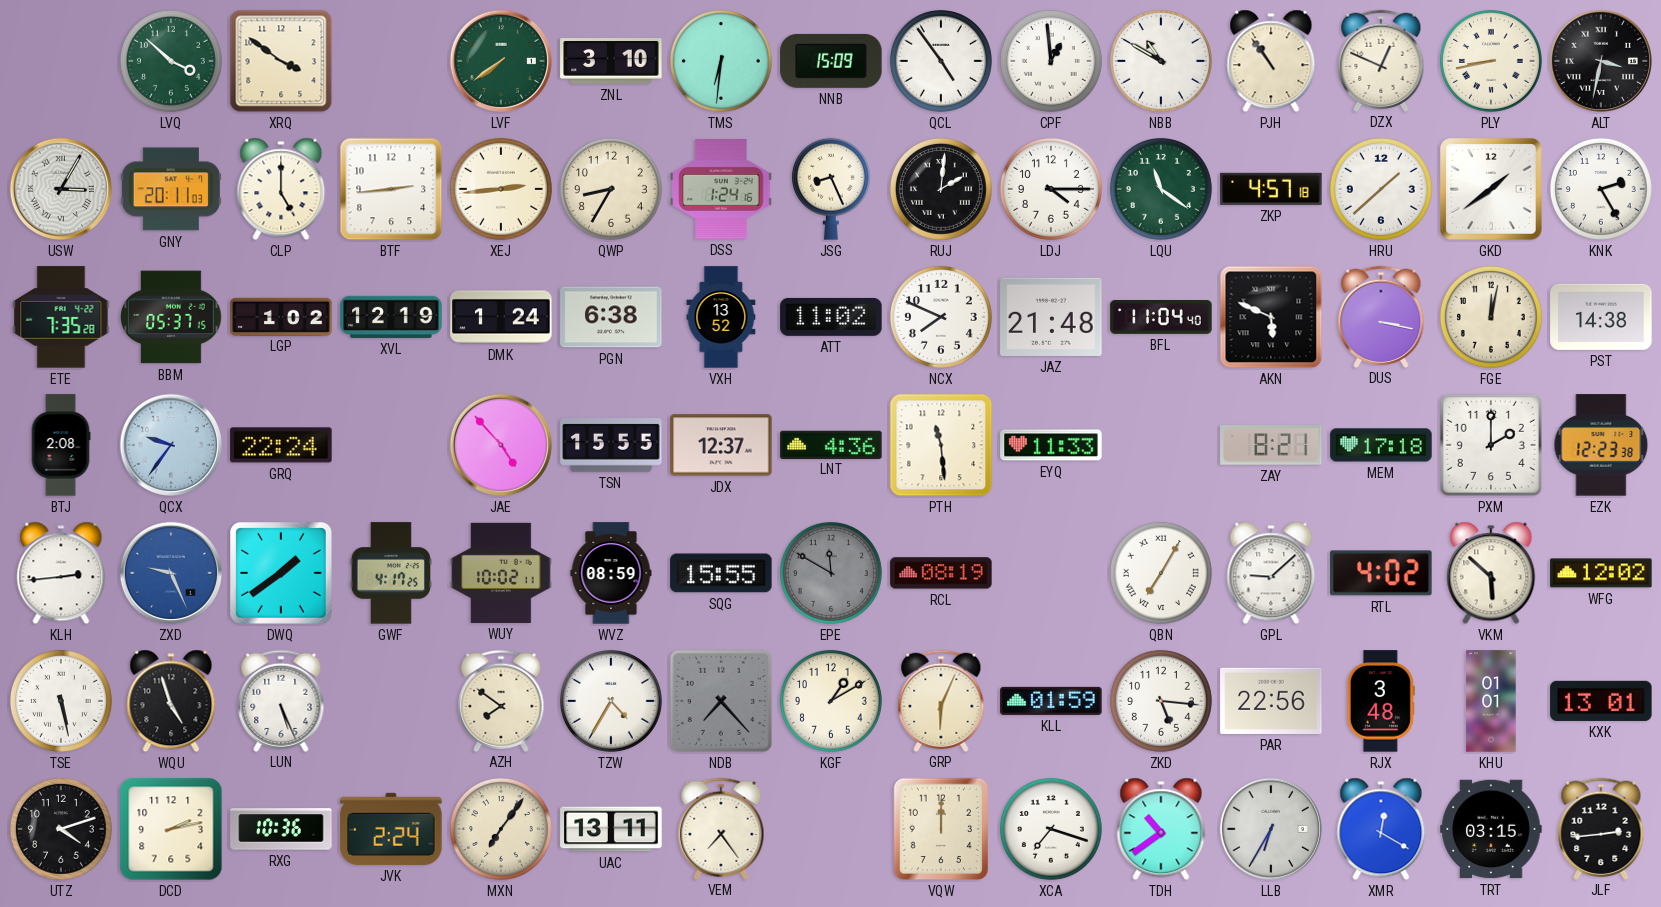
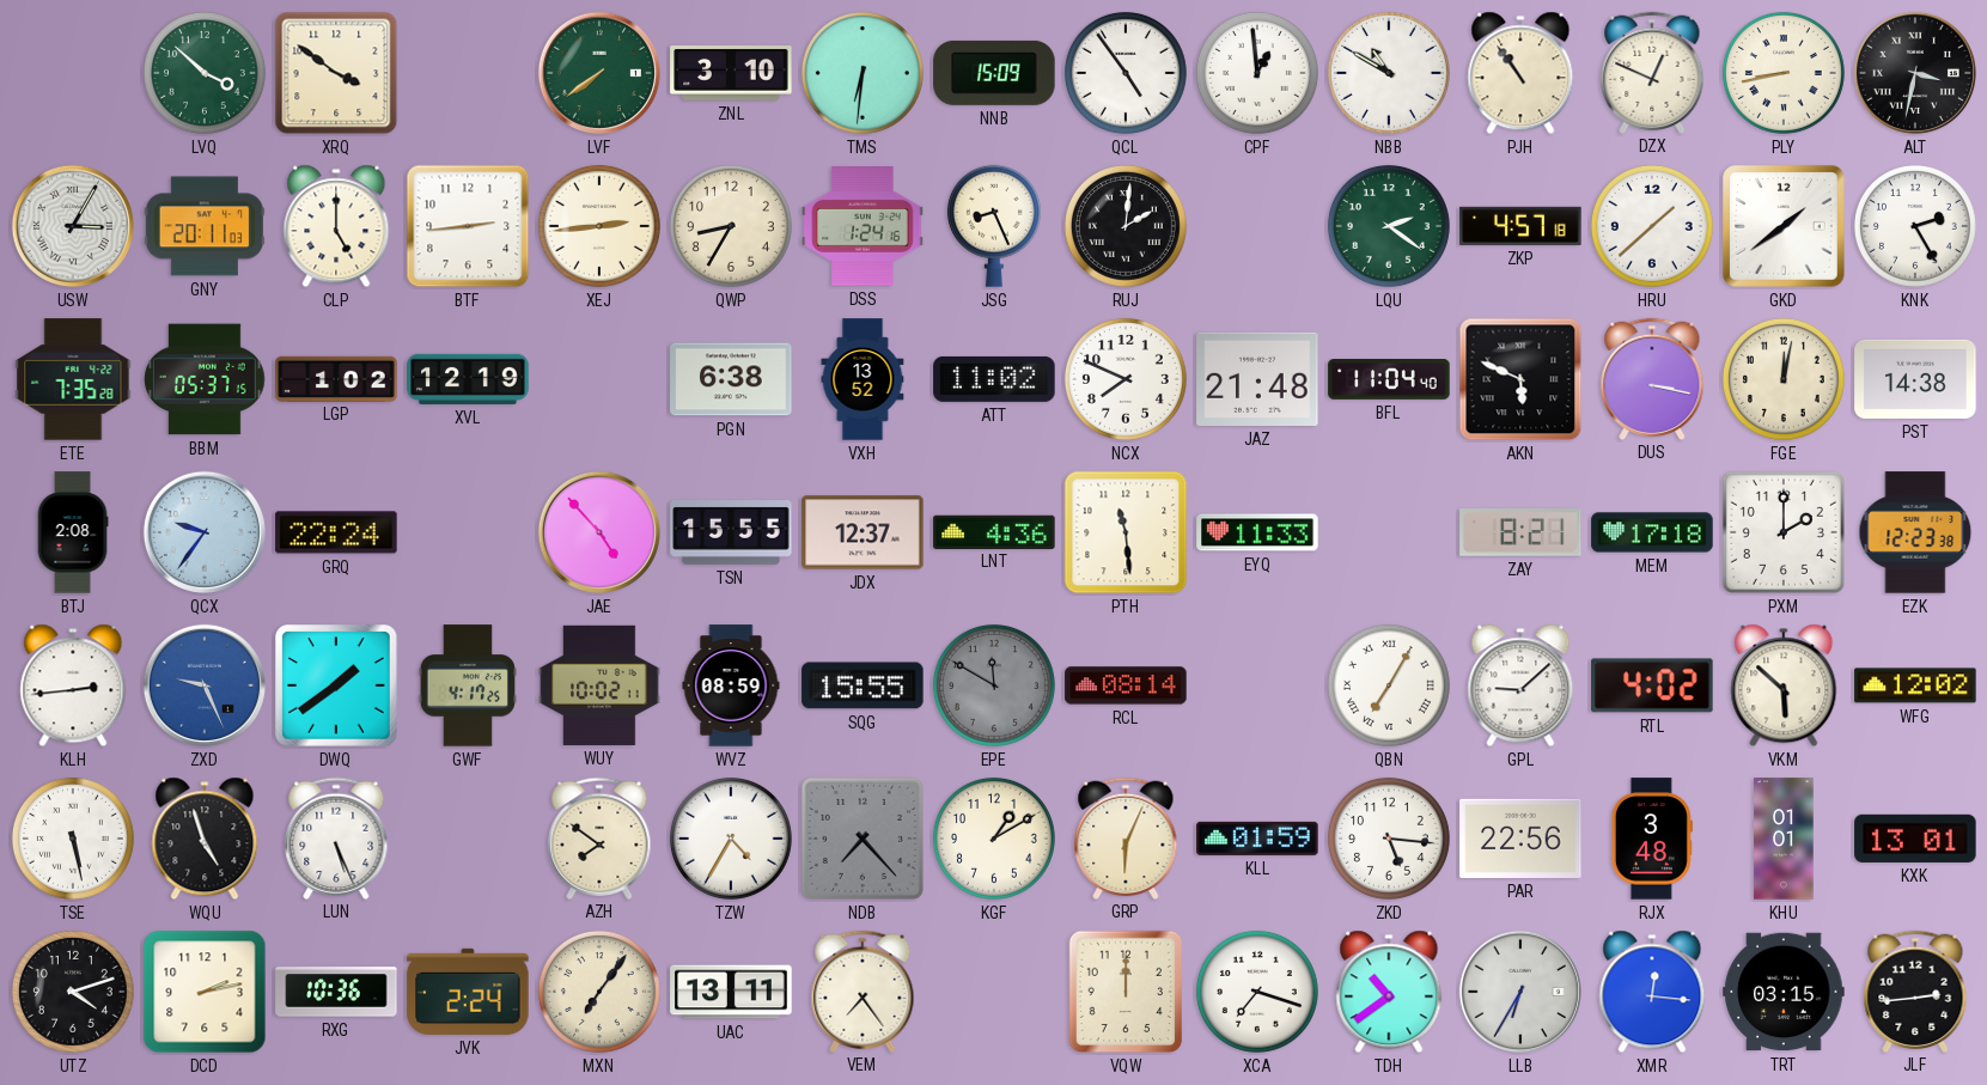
LDJ: 4:15 -> none (1051, 189)
LQU: 11:21 -> 2:21 (1389, 226)
DMK: 1:24 -> none (501, 317)
RCL: 08:19 -> 08:14 (1126, 685)
XMR: 12:20 -> 12:16 (1652, 992)
